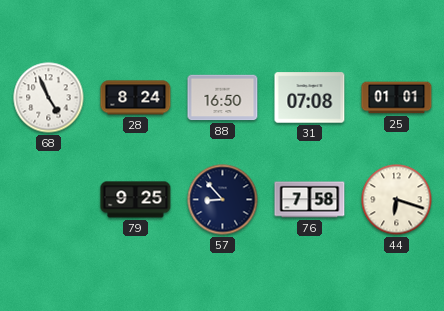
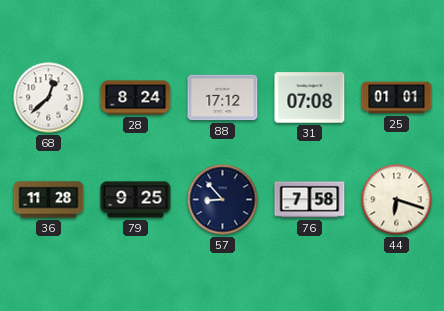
68: 4:56 -> 12:38 (49, 98)
88: 16:50 -> 17:12 (223, 98)
36: none -> 11:28 (49, 200)
